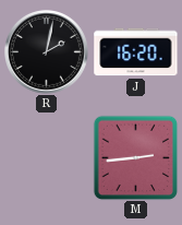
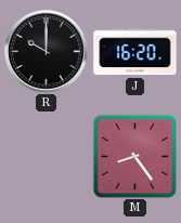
R: 2:02 -> 10:00 (47, 52)
M: 2:44 -> 8:24 (134, 156)
